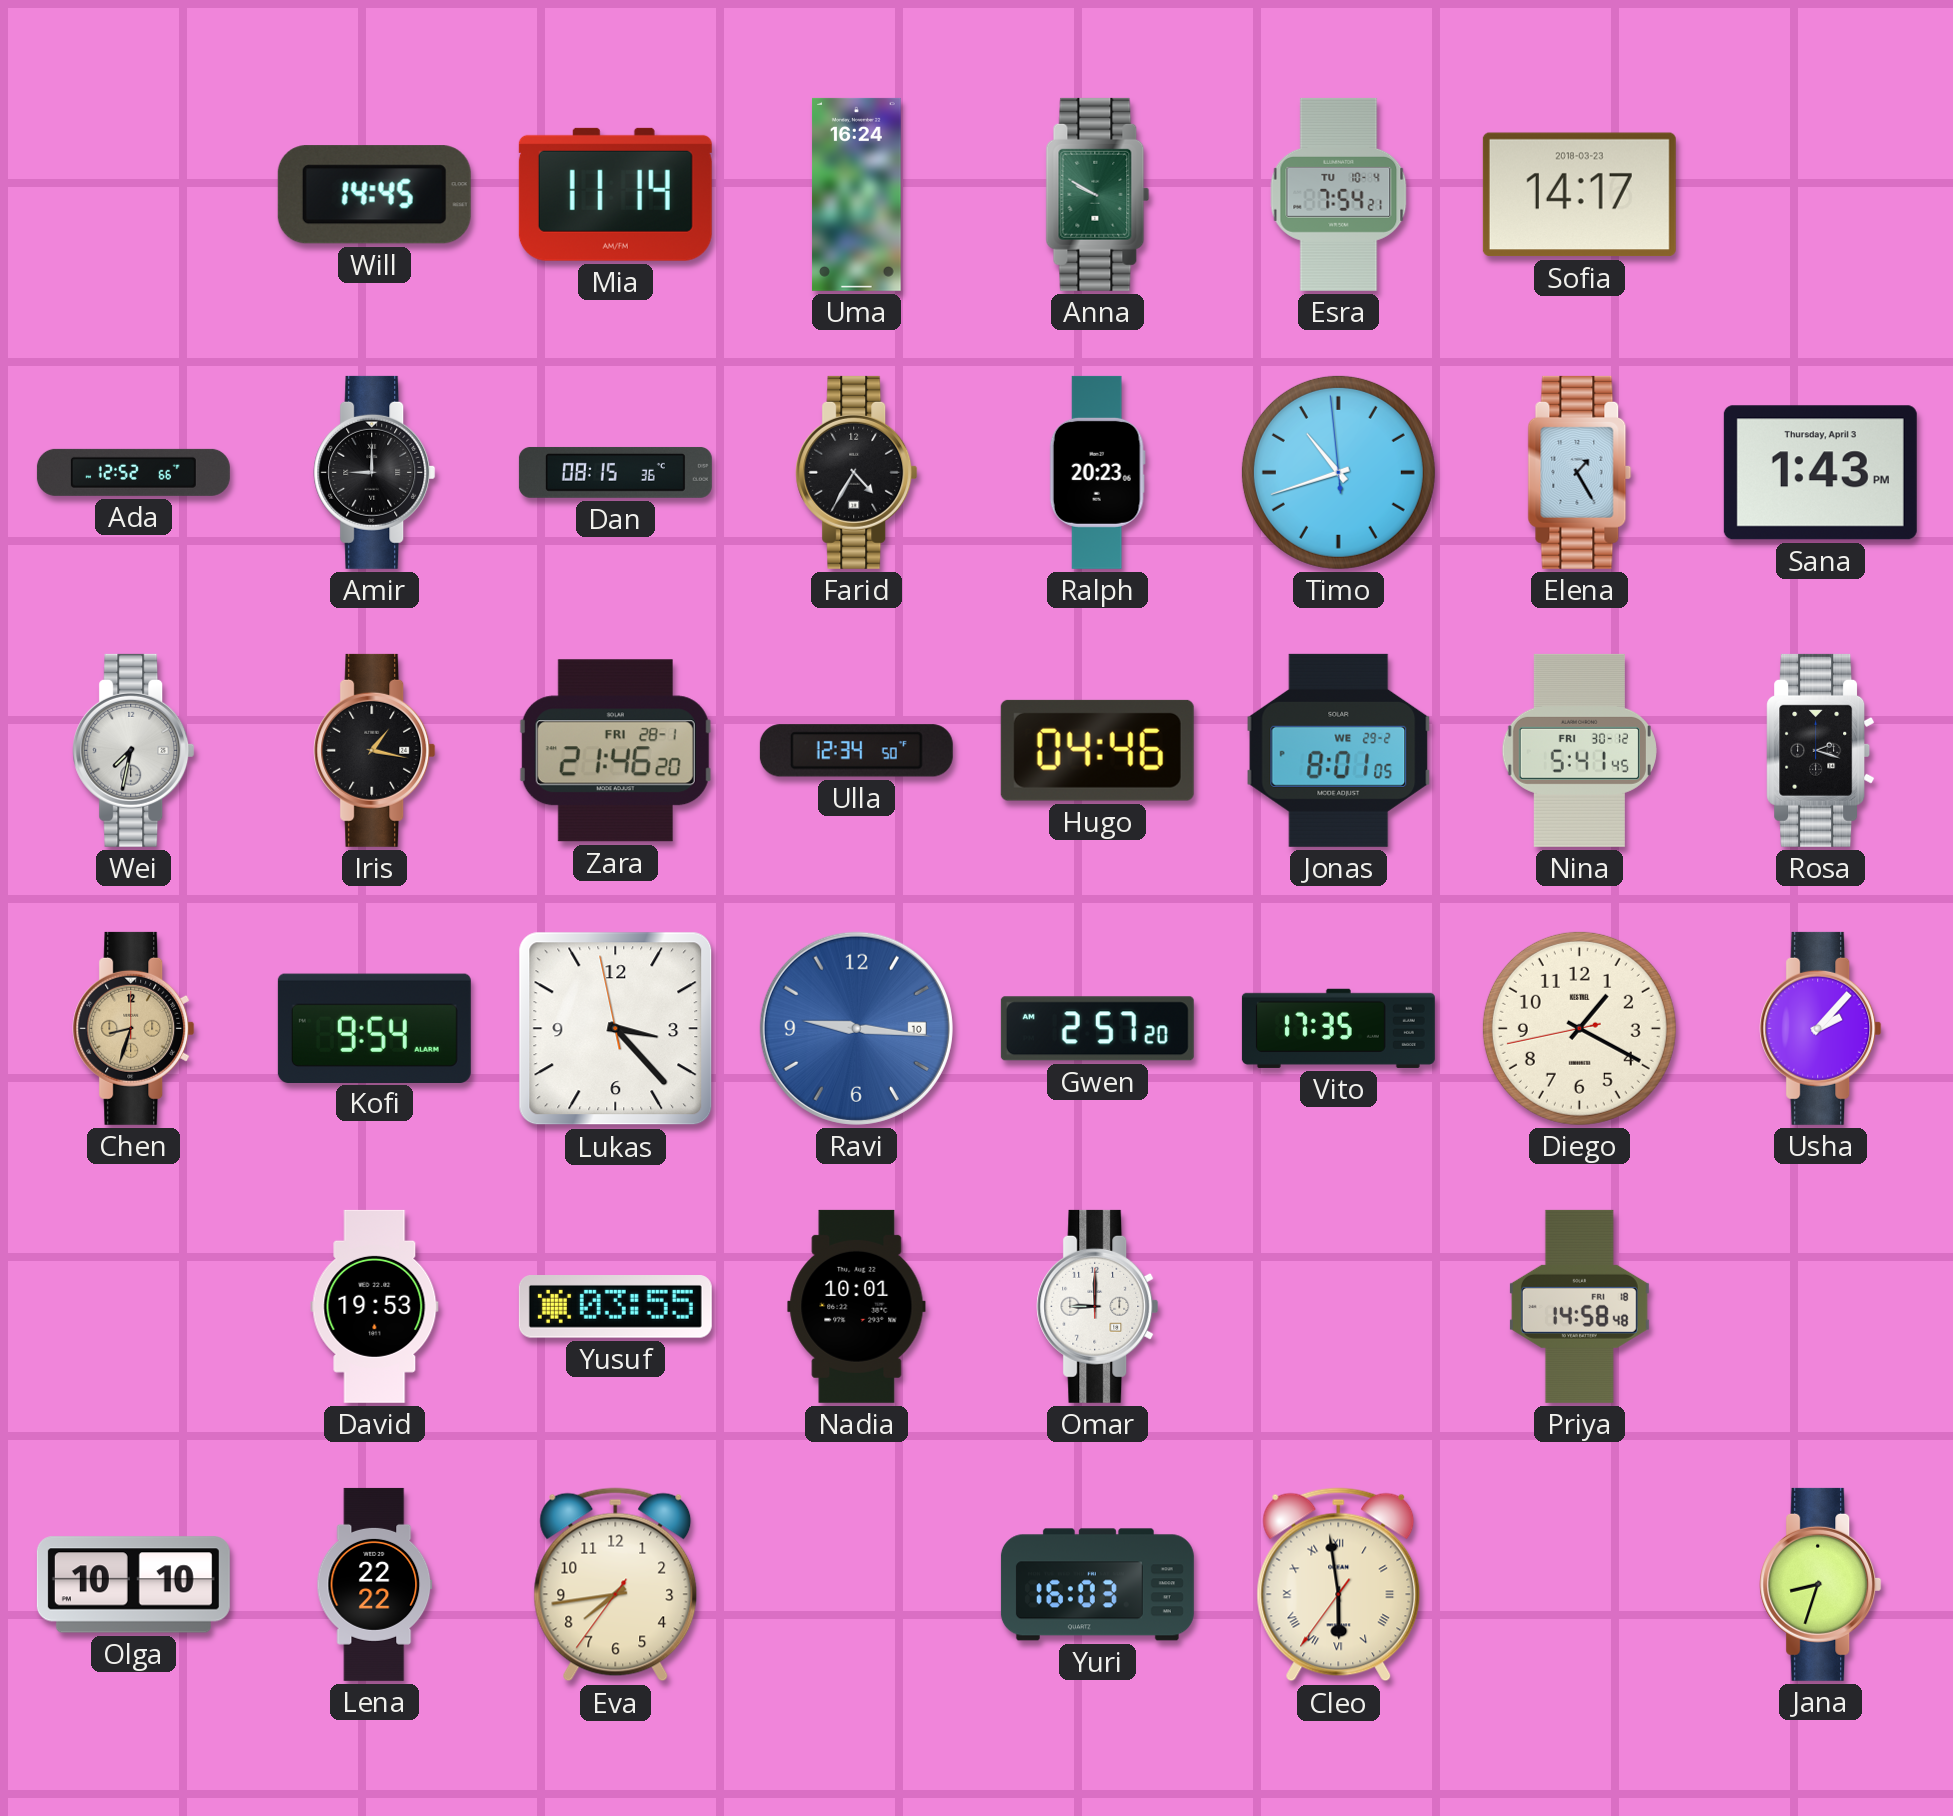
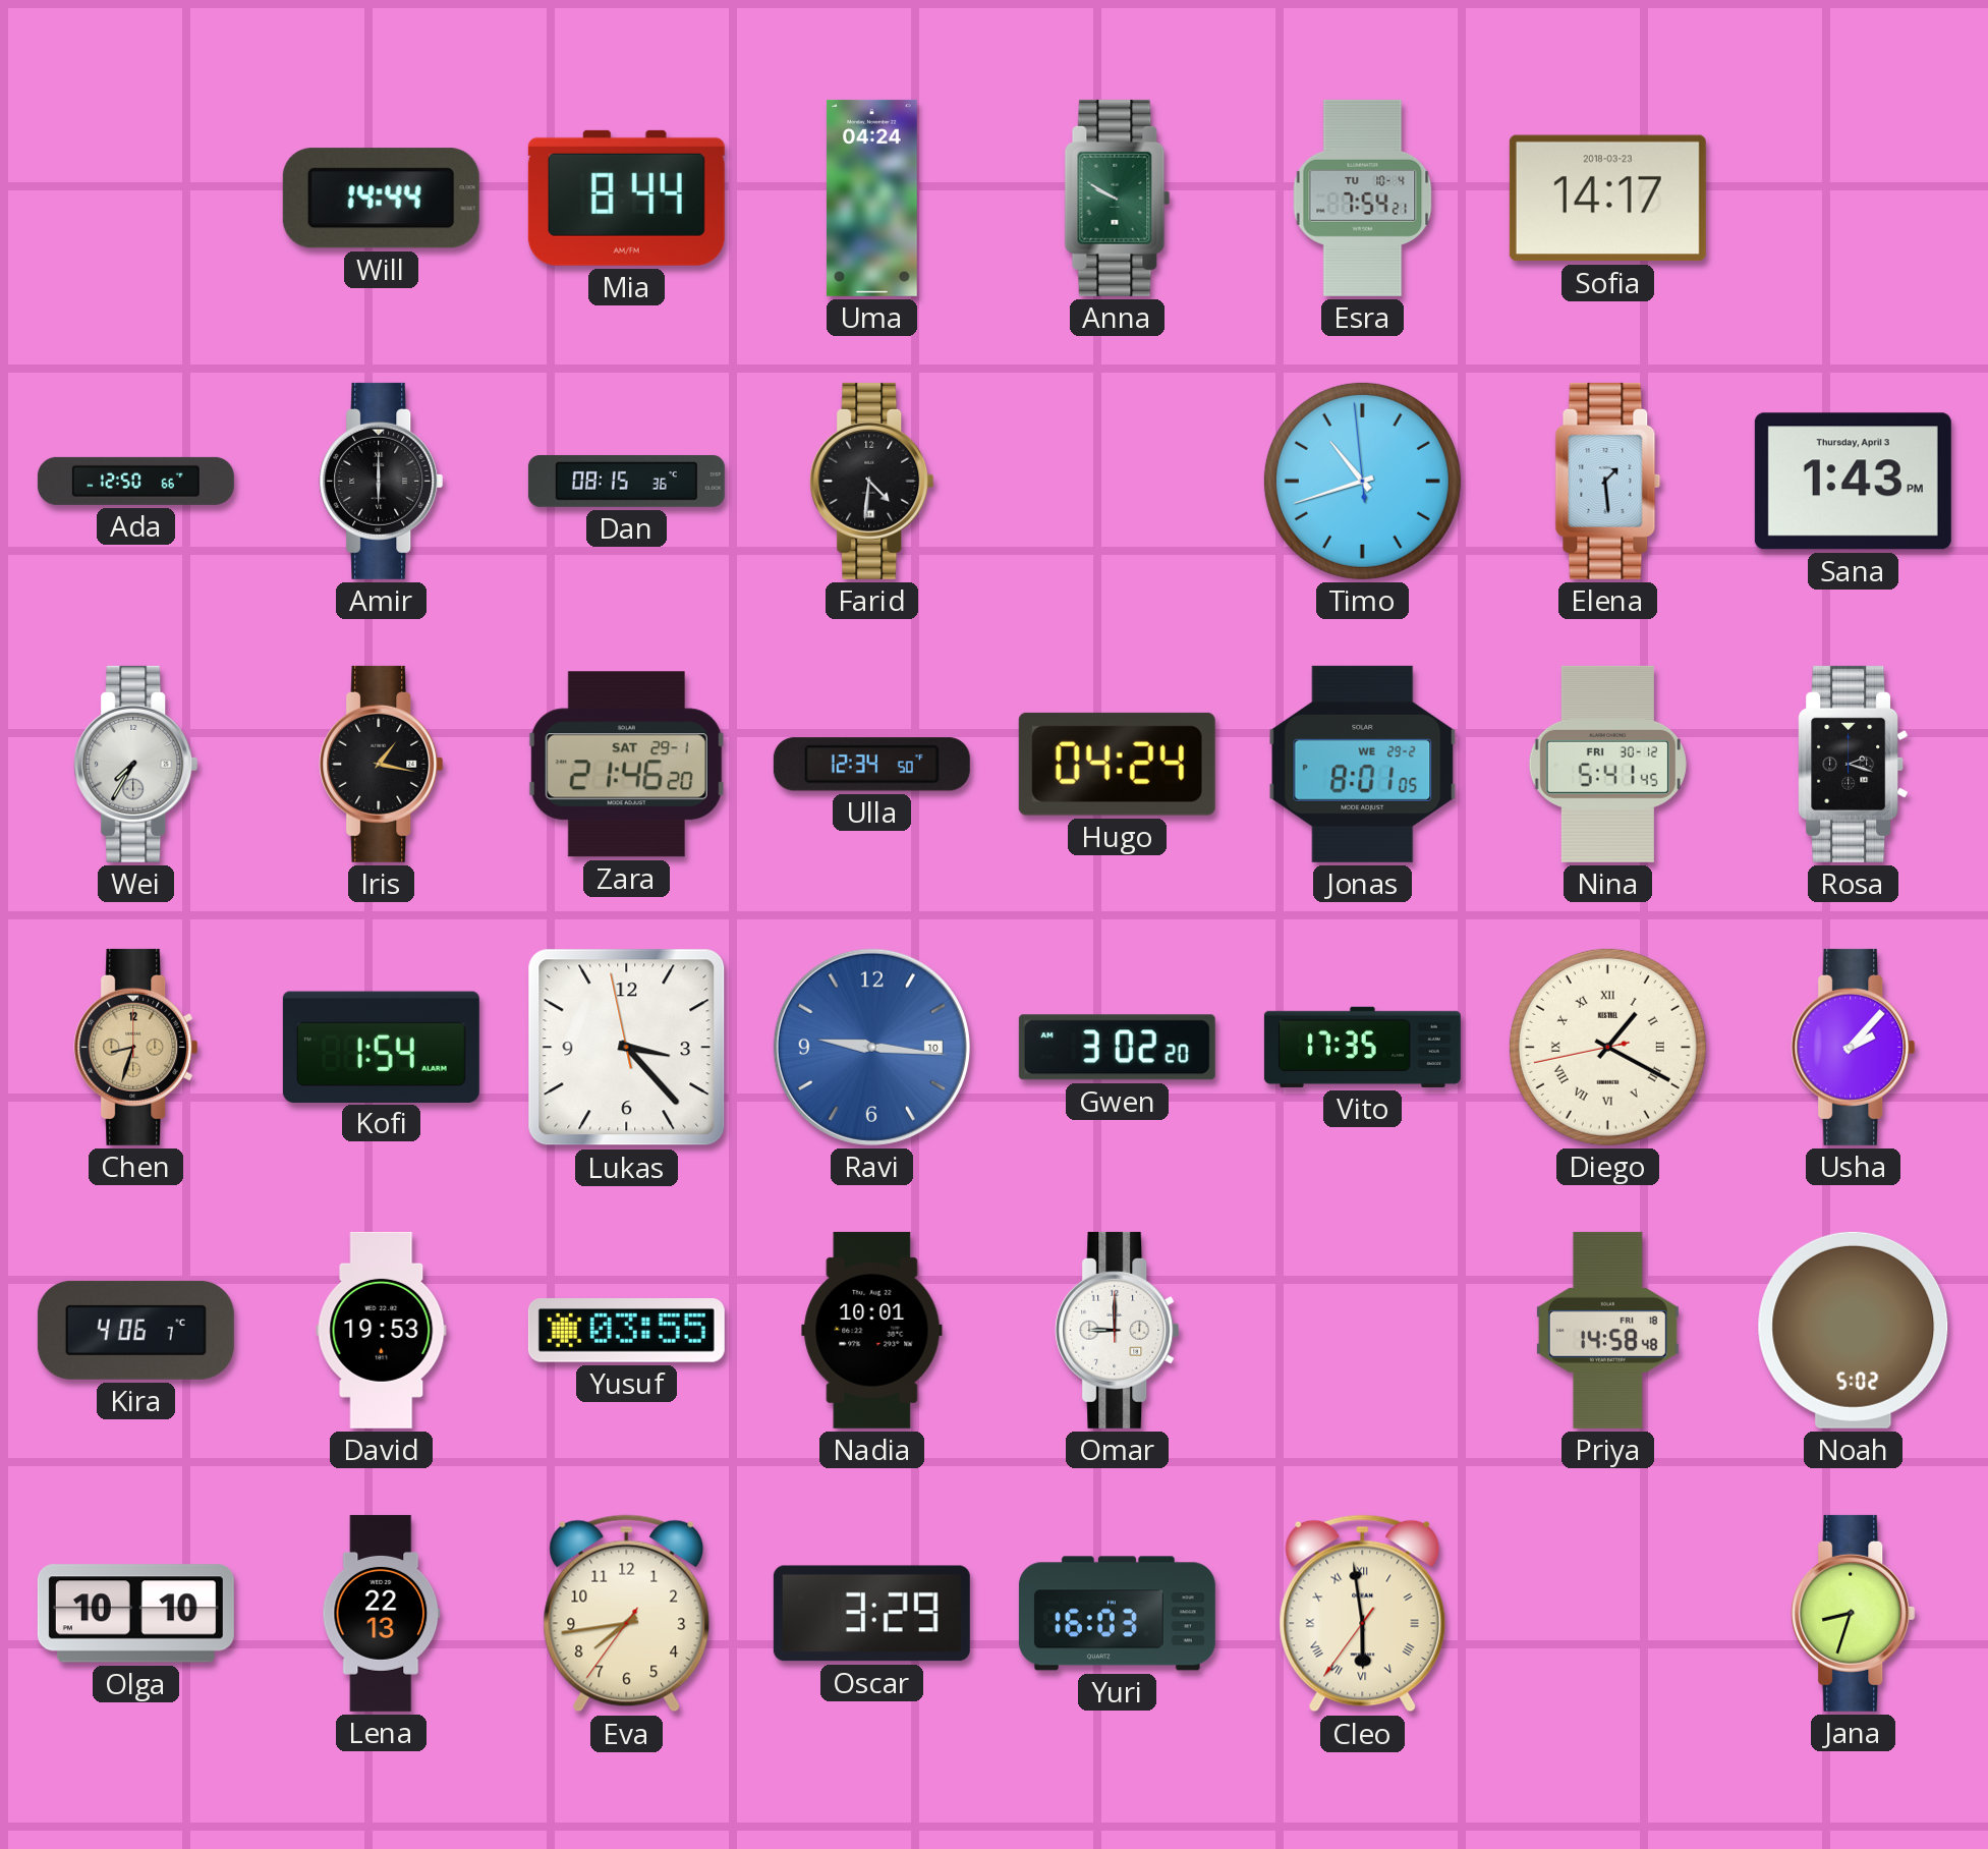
Will: 14:45 -> 14:44 (381, 199)
Mia: 11:14 -> 8:44 (626, 198)
Uma: 16:24 -> 04:24 (871, 198)
Ada: 12:52 -> 12:50 (135, 481)
Amir: 9:00 -> 6:00 (382, 481)
Farid: 4:35 -> 4:31 (872, 481)
Ralph: 20:23 -> none (1097, 472)
Elena: 1:25 -> 1:29 (1608, 481)
Wei: 7:32 -> 7:35 (136, 764)
Zara date: FRI 28-1 -> SAT 29-1 (626, 765)
Hugo: 04:46 -> 04:24 (1117, 764)
Kofi: 9:54 -> 1:54 (381, 1047)
Gwen: 2:57 -> 3:02 (1117, 1048)
Diego numerals: Arabic -> Roman (1607, 1047)
Kira: none -> 4:06 (135, 1330)
Noah: none -> 5:02 (1854, 1330)
Lena: 22:22 -> 22:13 (382, 1613)
Oscar: none -> 3:29 (871, 1614)
